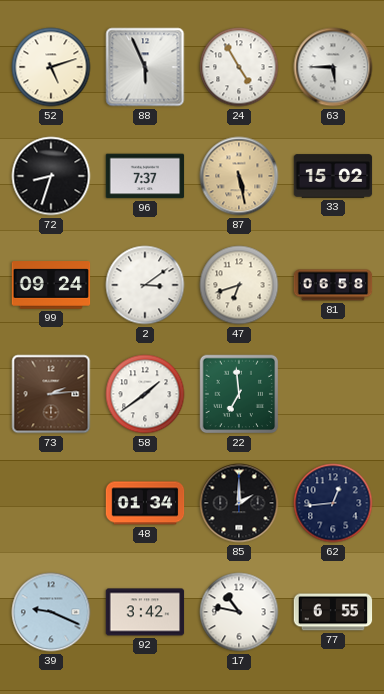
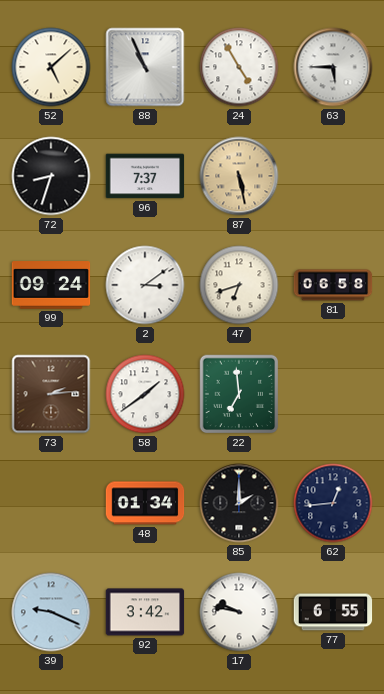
52: 5:12 -> 5:08 (51, 67)
88: 5:56 -> 10:56 (145, 67)
33: 15:02 -> none (333, 176)
17: 10:47 -> 9:47 (239, 612)
